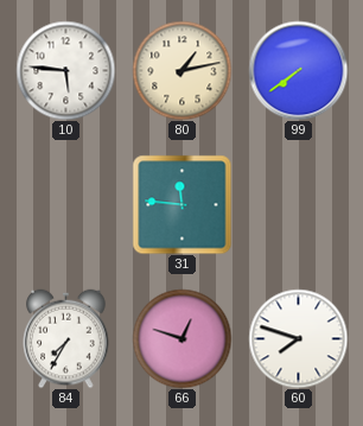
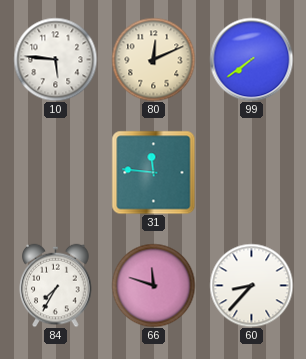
80: 1:13 -> 12:11 (153, 59)
66: 12:48 -> 11:48 (153, 285)
60: 7:48 -> 8:37 (251, 285)
